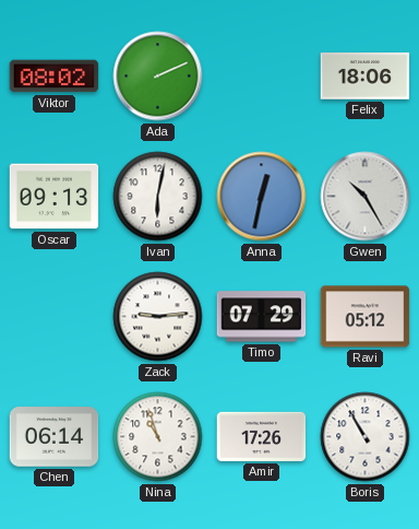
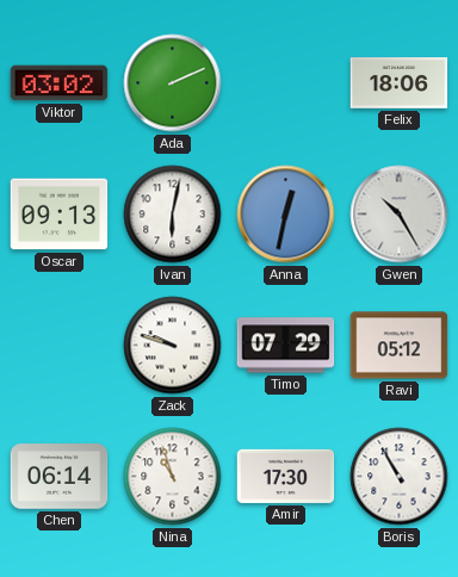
Viktor: 08:02 -> 03:02 (60, 83)
Zack: 9:14 -> 9:48 (173, 346)
Amir: 17:26 -> 17:30 (286, 476)
